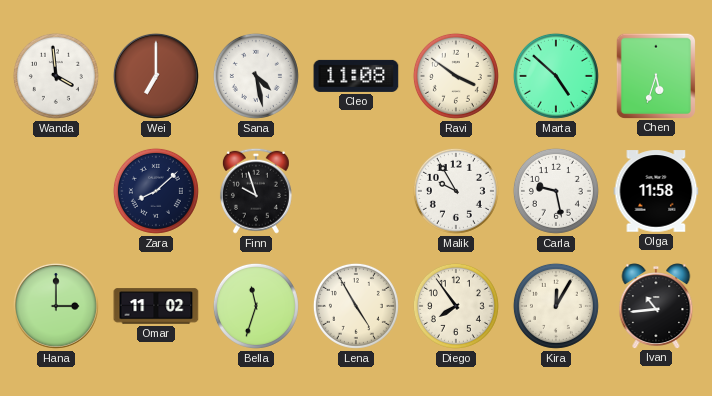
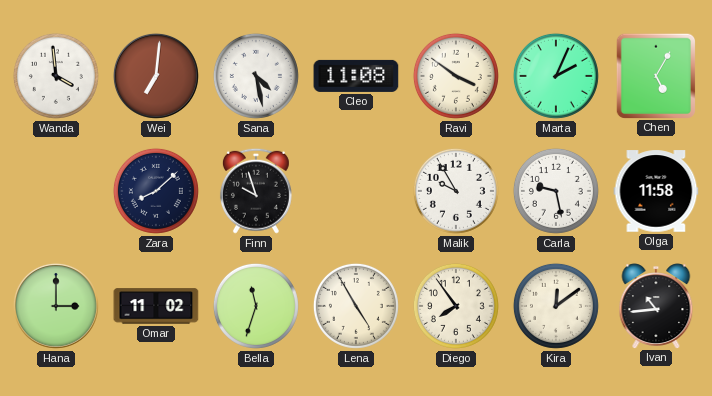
Wei: 7:00 -> 7:01 (156, 76)
Marta: 4:52 -> 2:04 (556, 76)
Chen: 5:33 -> 5:05 (655, 75)
Kira: 12:05 -> 12:09 (556, 306)
